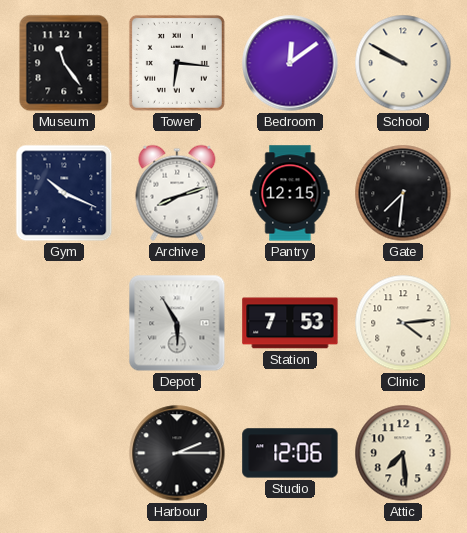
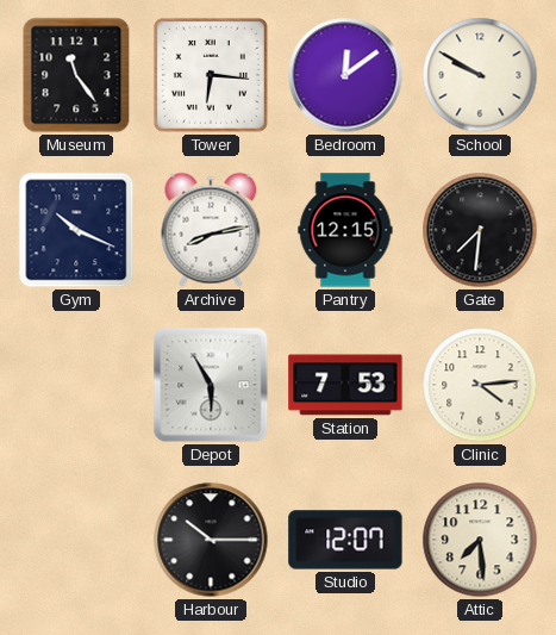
Archive: 8:12 -> 8:13 (211, 230)
Harbour: 2:15 -> 10:15 (211, 540)
Studio: 12:06 -> 12:07 (345, 540)
